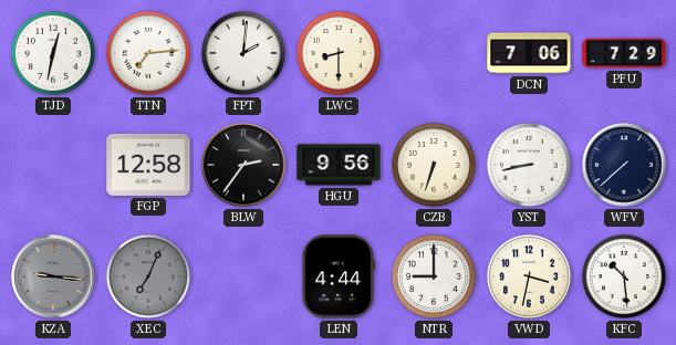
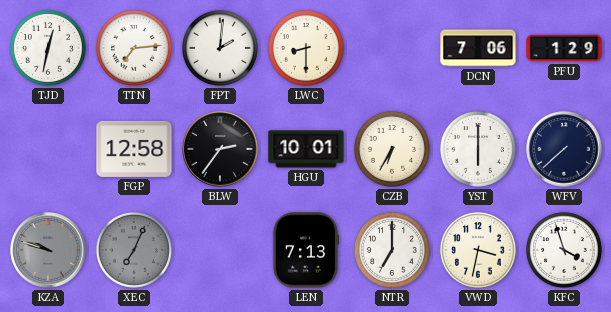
PFU: 7:29 -> 1:29 (564, 48)
HGU: 9:56 -> 10:01 (306, 149)
CZB: 6:33 -> 6:35 (392, 149)
YST: 8:43 -> 6:00 (478, 149)
KZA: 9:16 -> 9:48 (48, 250)
LEN: 4:44 -> 7:13 (306, 250)
NTR: 9:00 -> 7:00 (392, 250)
KFC: 10:29 -> 3:57 (564, 250)
